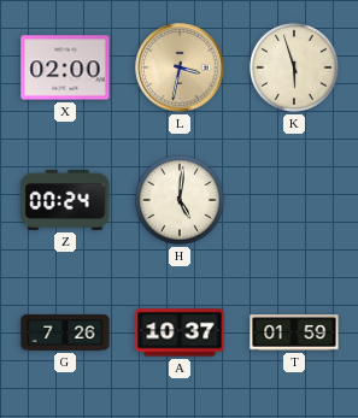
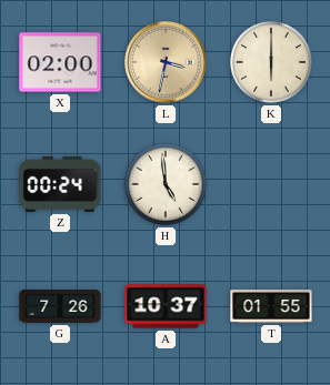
K: 5:57 -> 6:00 (271, 62)
H: 5:01 -> 4:59 (166, 184)
T: 01:59 -> 01:55 (271, 306)
